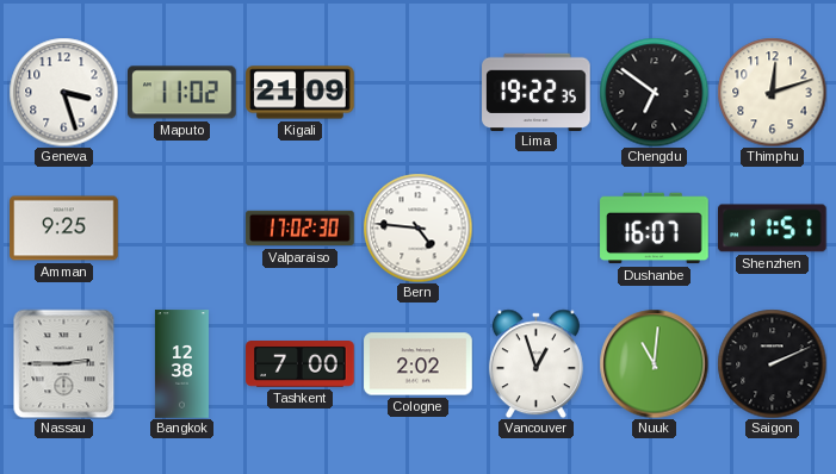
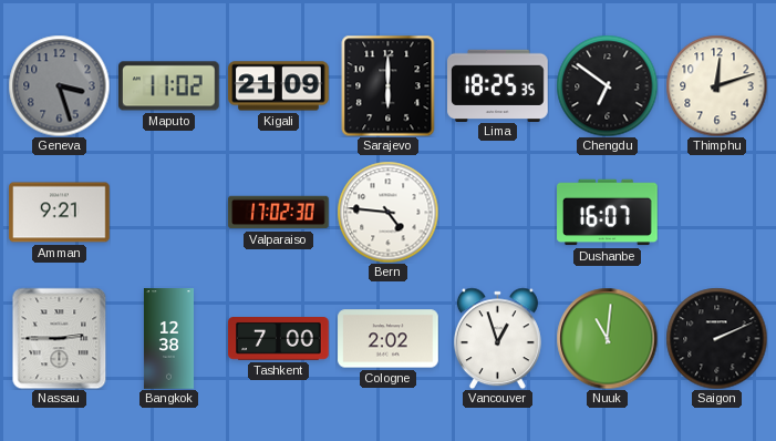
Geneva dial: white -> grey (59, 85)
Sarajevo: none -> 6:00 (389, 85)
Lima: 19:22 -> 18:25 (498, 85)
Amman: 9:25 -> 9:21 (60, 213)
Shenzhen: 11:51 -> none (773, 229)
